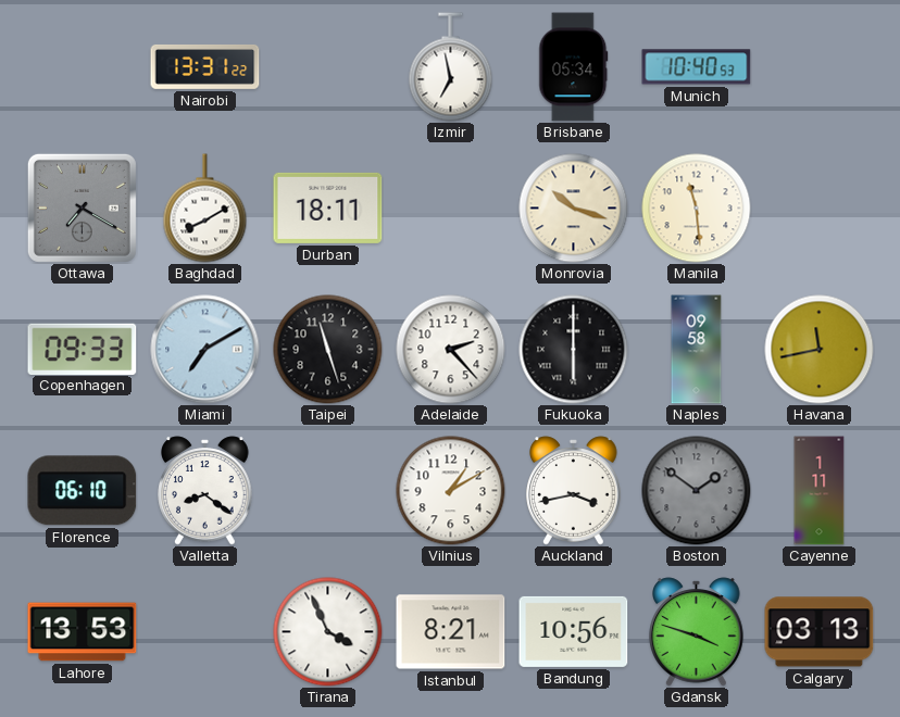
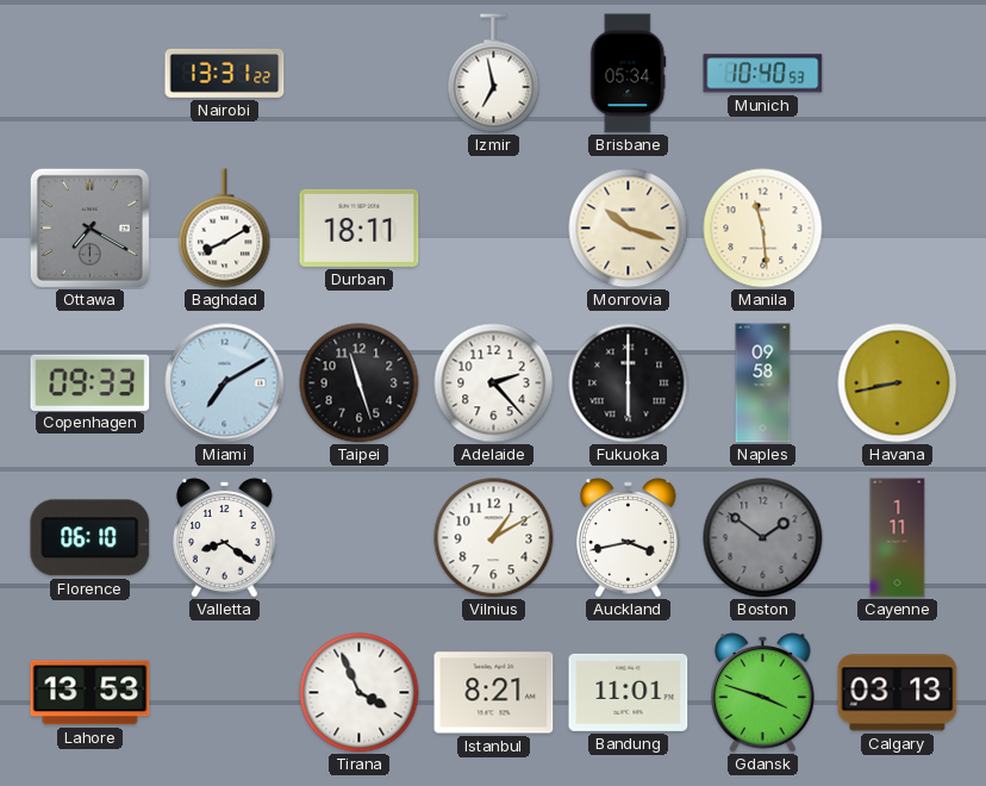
Havana: 11:43 -> 8:43 (898, 383)
Bandung: 10:56 -> 11:01 (629, 692)
